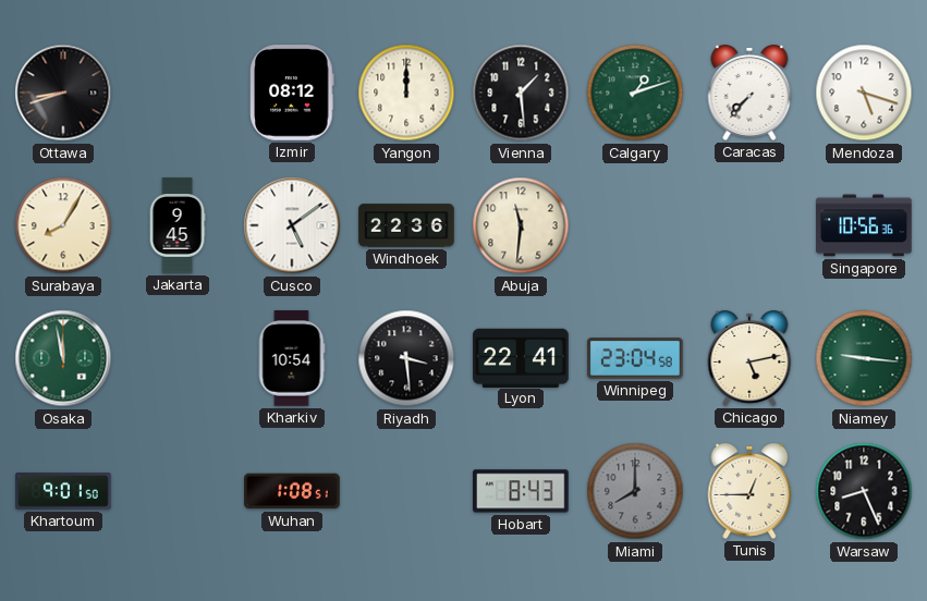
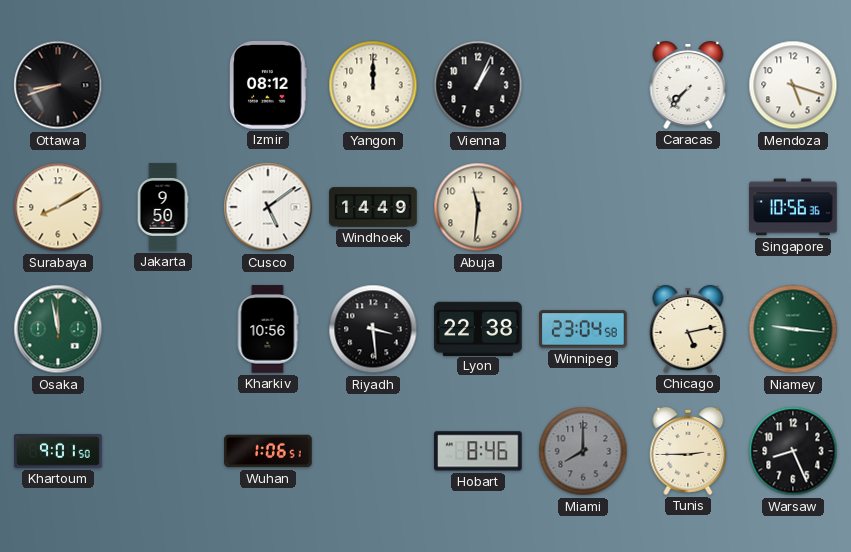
Vienna: 1:29 -> 1:04 (478, 85)
Calgary: 1:12 -> none (635, 93)
Surabaya: 8:05 -> 8:10 (58, 207)
Jakarta: 9:45 -> 9:50 (163, 207)
Windhoek: 22:36 -> 14:49 (373, 207)
Kharkiv: 10:54 -> 10:56 (268, 329)
Lyon: 22:41 -> 22:38 (478, 328)
Wuhan: 1:08 -> 1:06 (268, 451)
Hobart: 8:43 -> 8:46 (479, 451)
Tunis: 12:45 -> 2:45 (688, 451)
